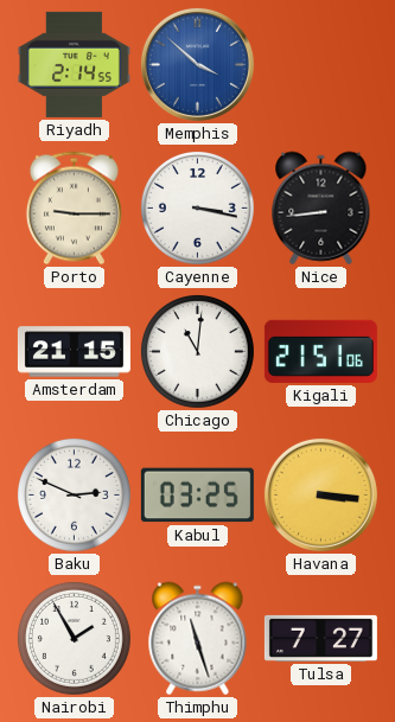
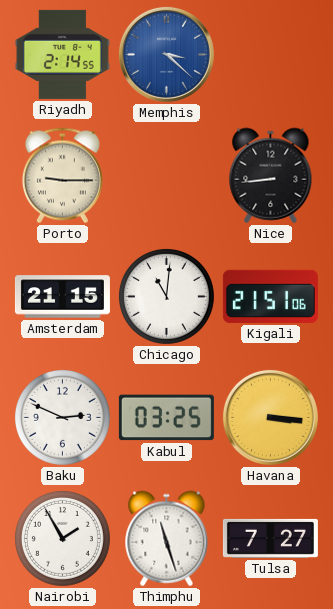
Memphis: 3:52 -> 3:22 (166, 54)
Cayenne: 3:17 -> none (197, 207)
